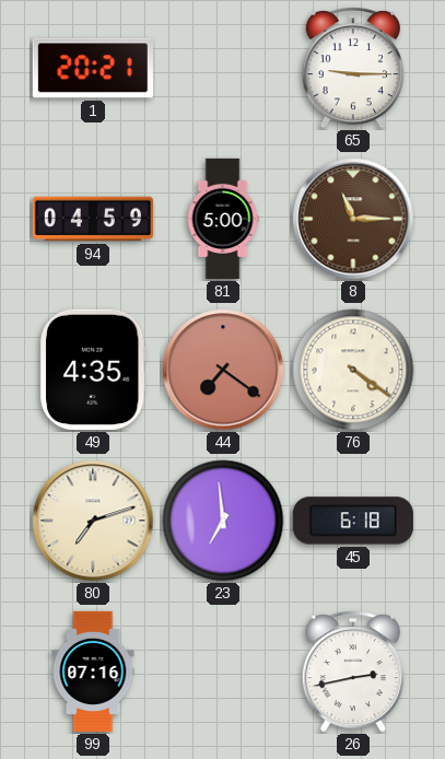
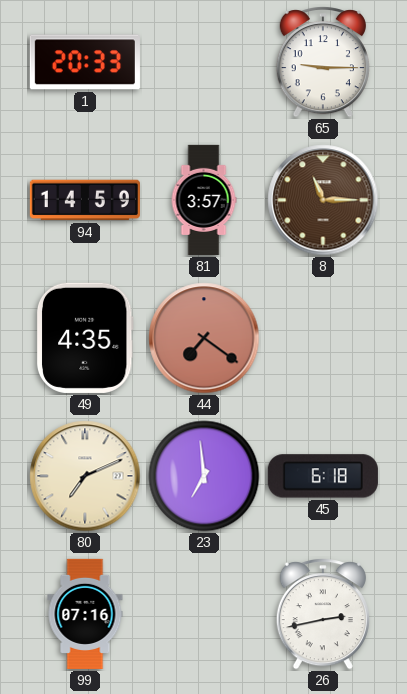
1: 20:21 -> 20:33 (85, 62)
94: 04:59 -> 14:59 (85, 200)
81: 5:00 -> 3:57 (204, 200)
76: 4:21 -> none (353, 370)
80: 7:12 -> 7:11 (85, 476)
